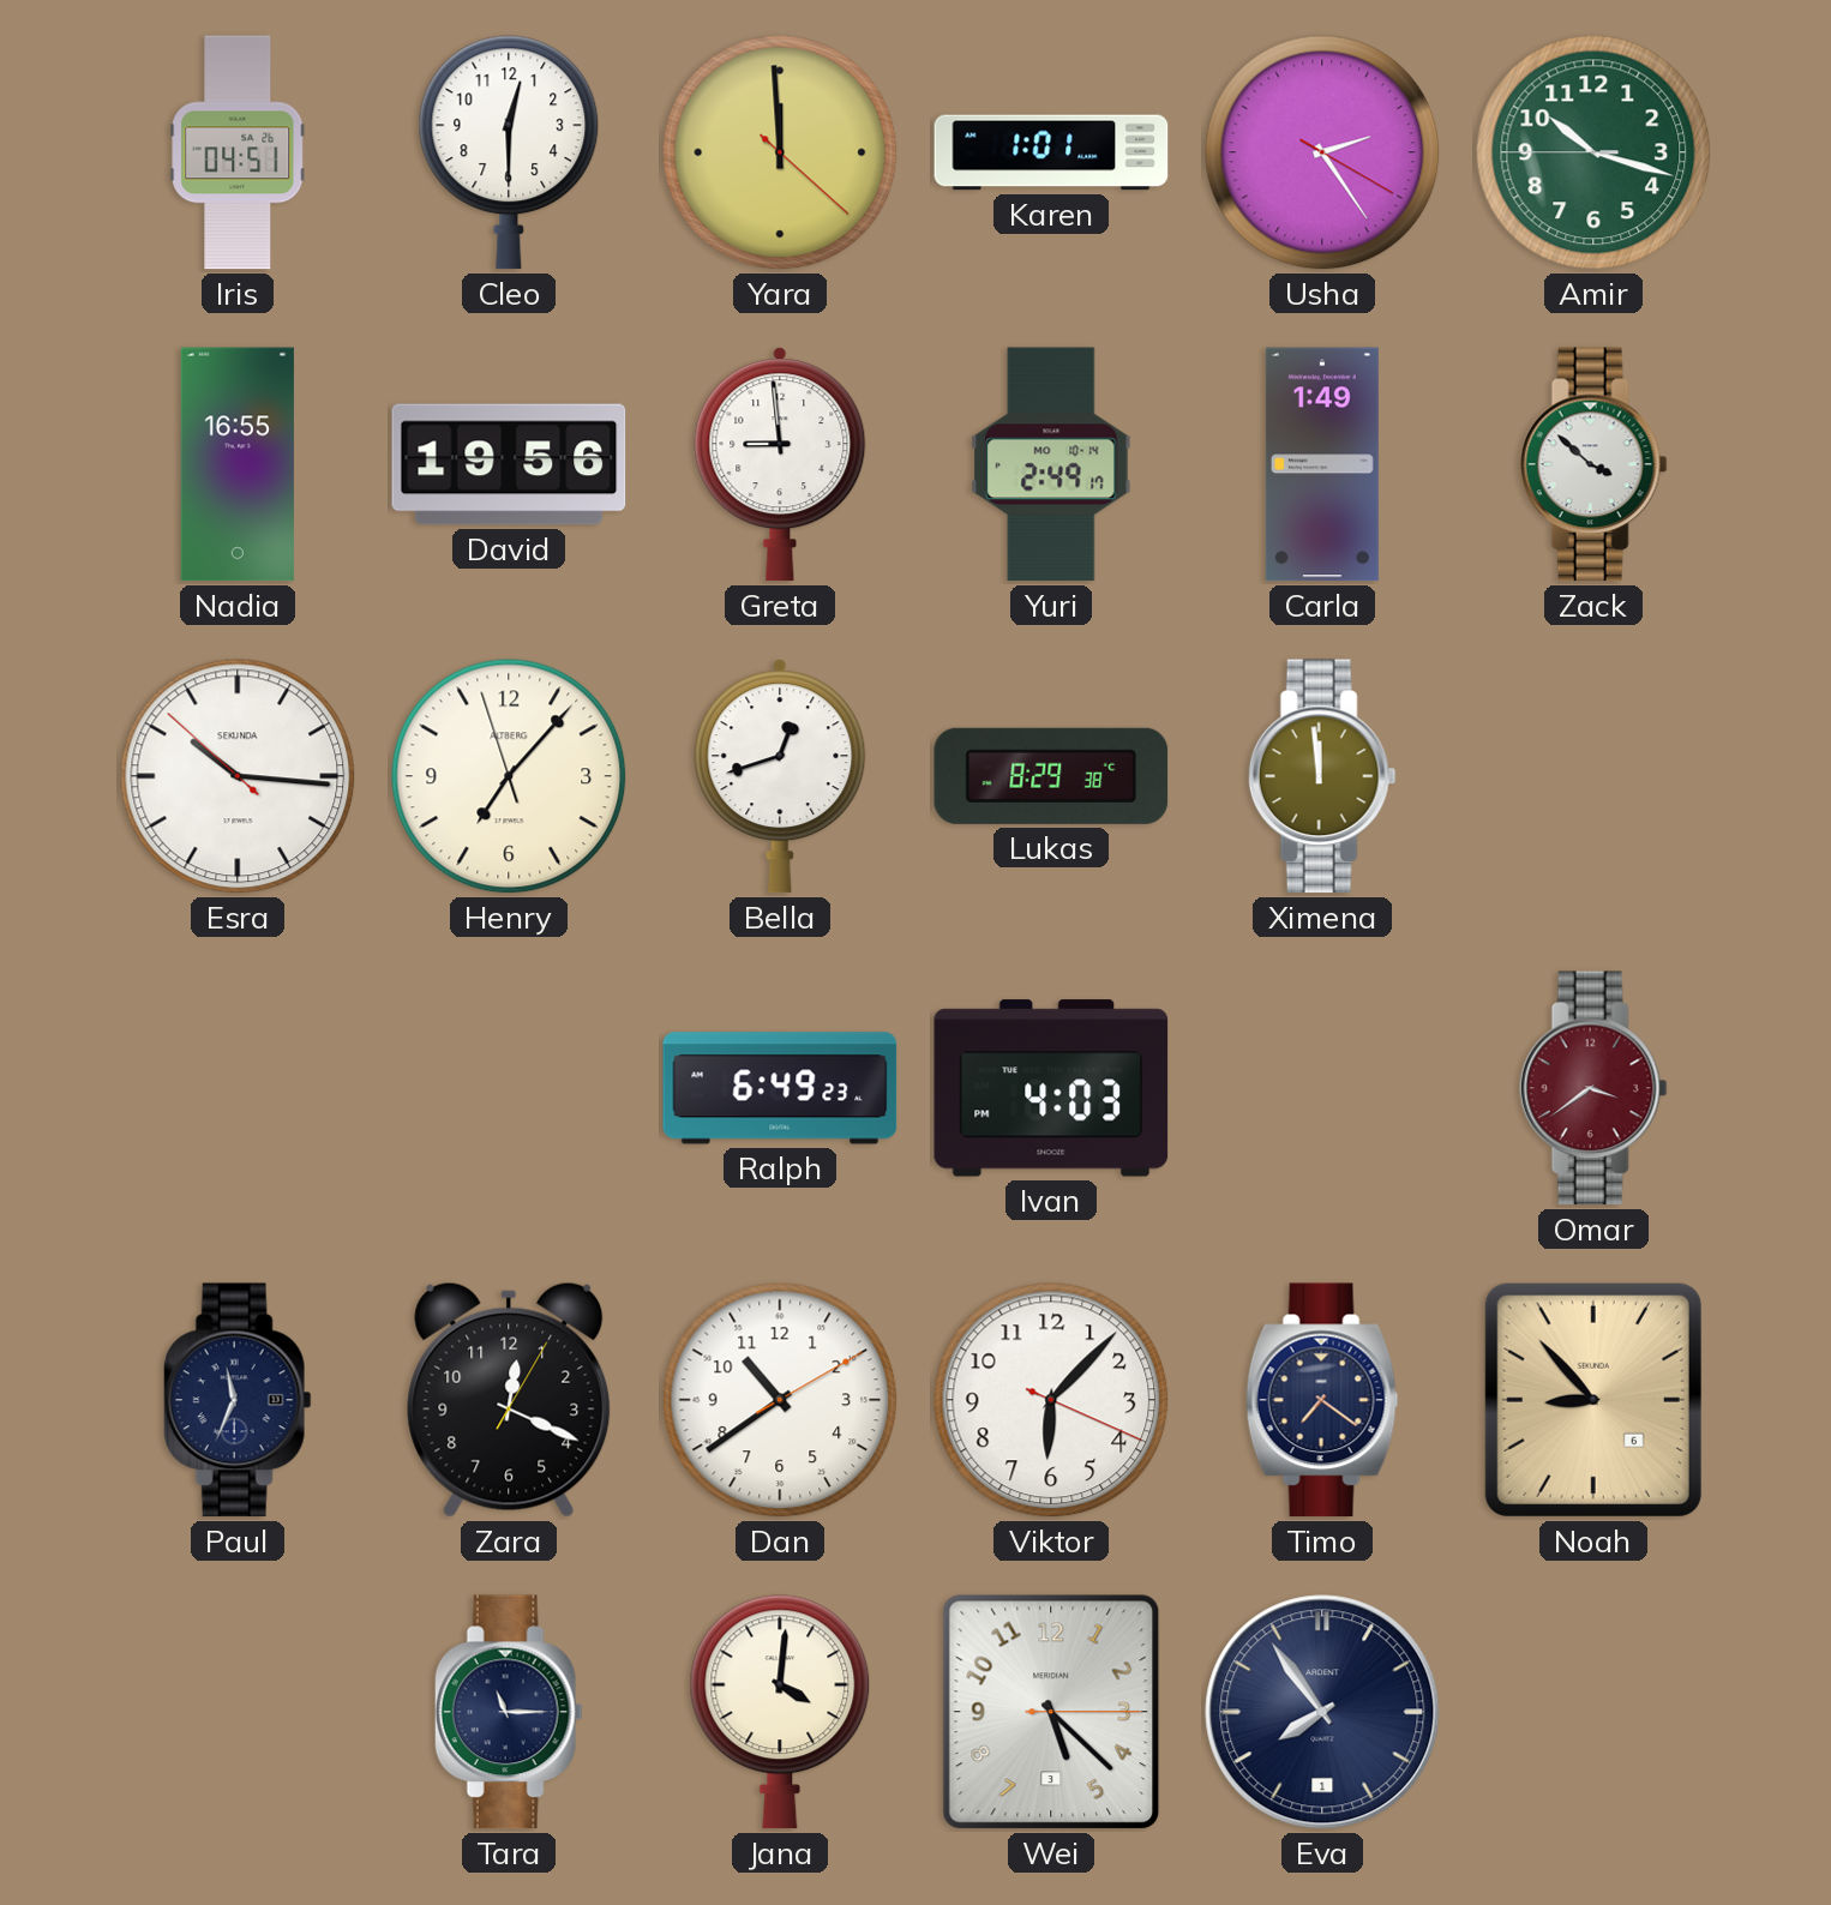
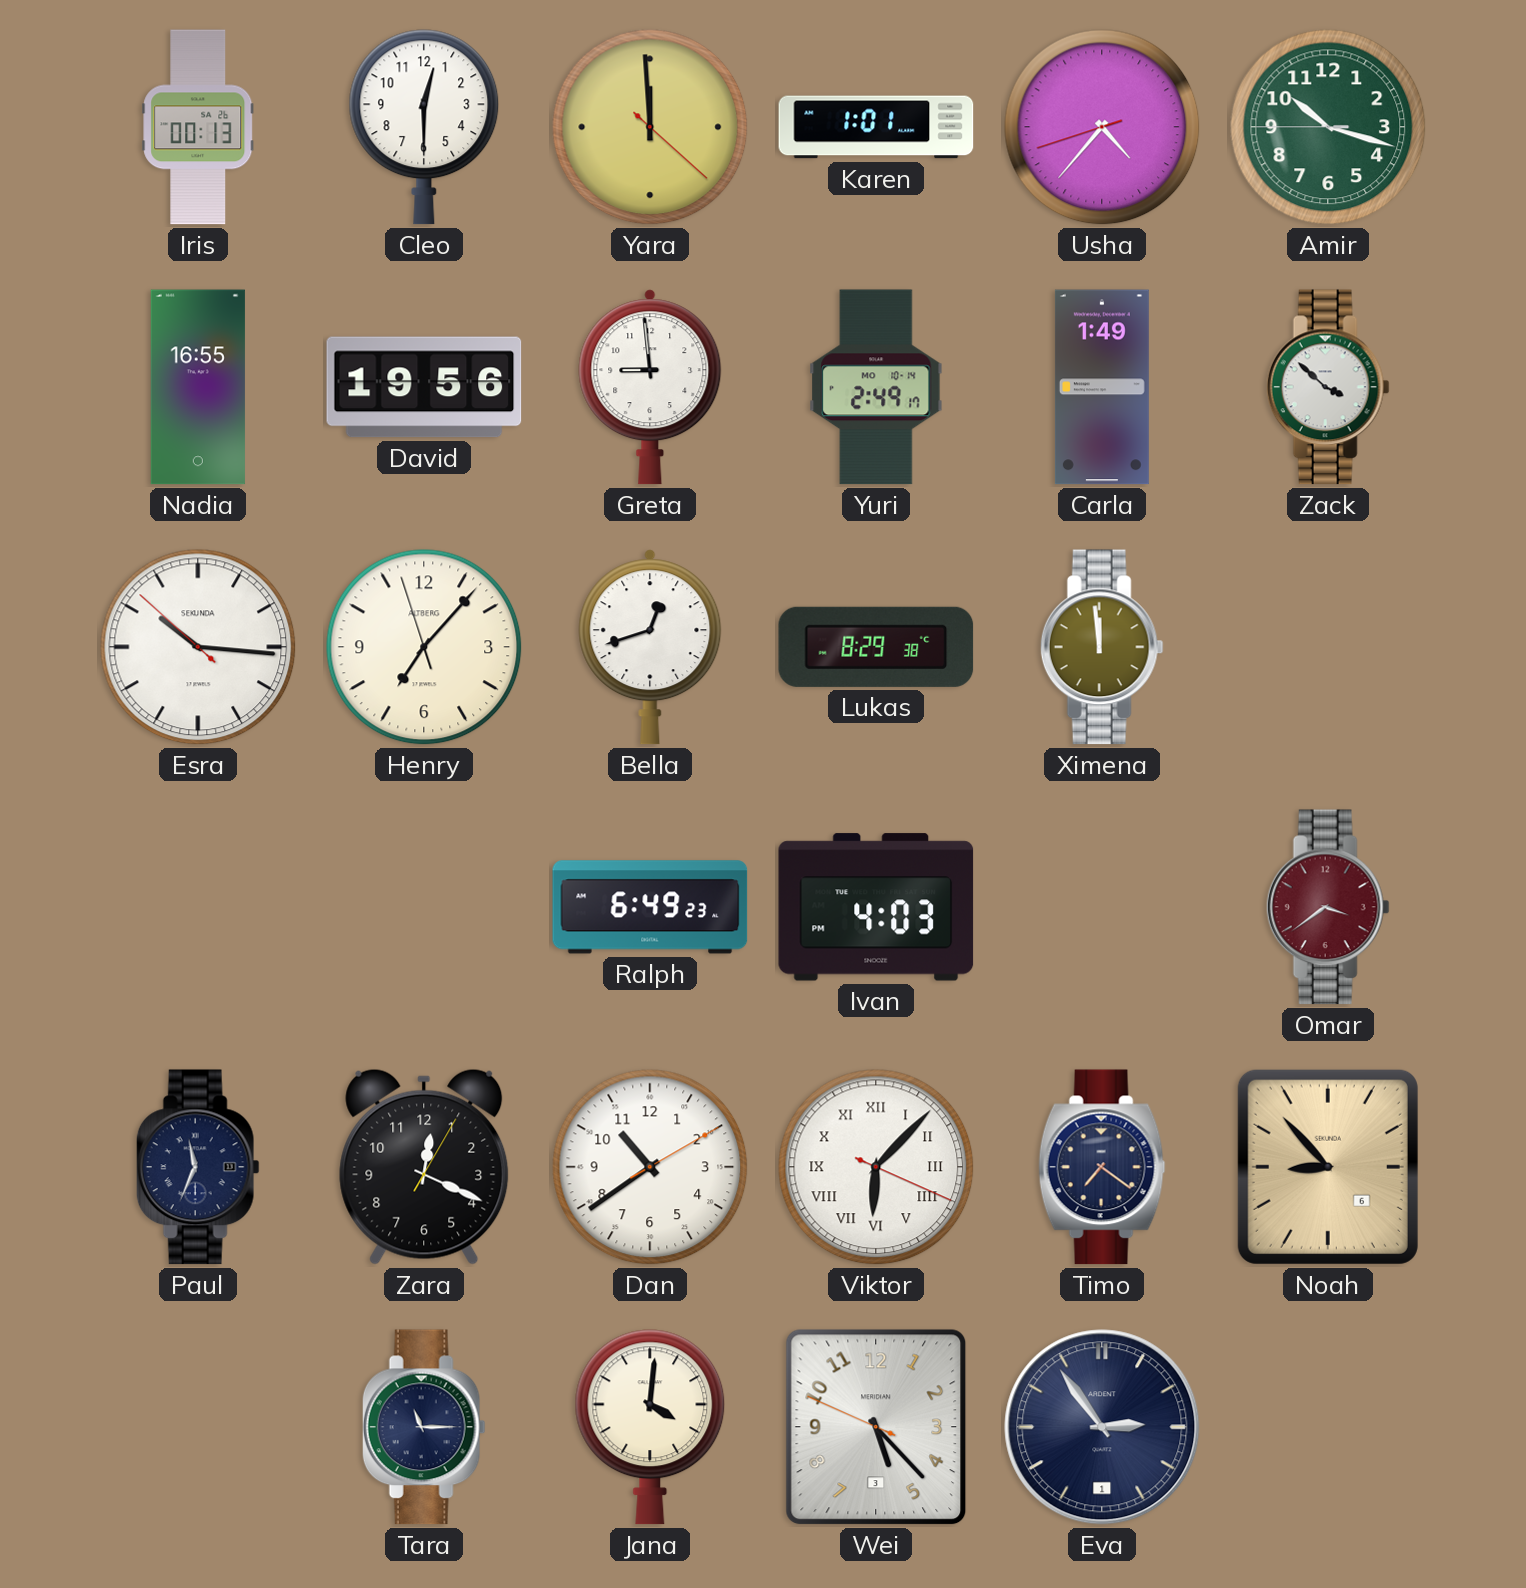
Iris: 04:51 -> 00:13 (198, 127)
Usha: 2:24 -> 4:36 (1102, 127)
Viktor numerals: Arabic -> Roman (876, 1167)
Wei: 5:22:15 -> 5:22:49 (876, 1427)
Eva: 7:54 -> 2:54 (1102, 1427)
